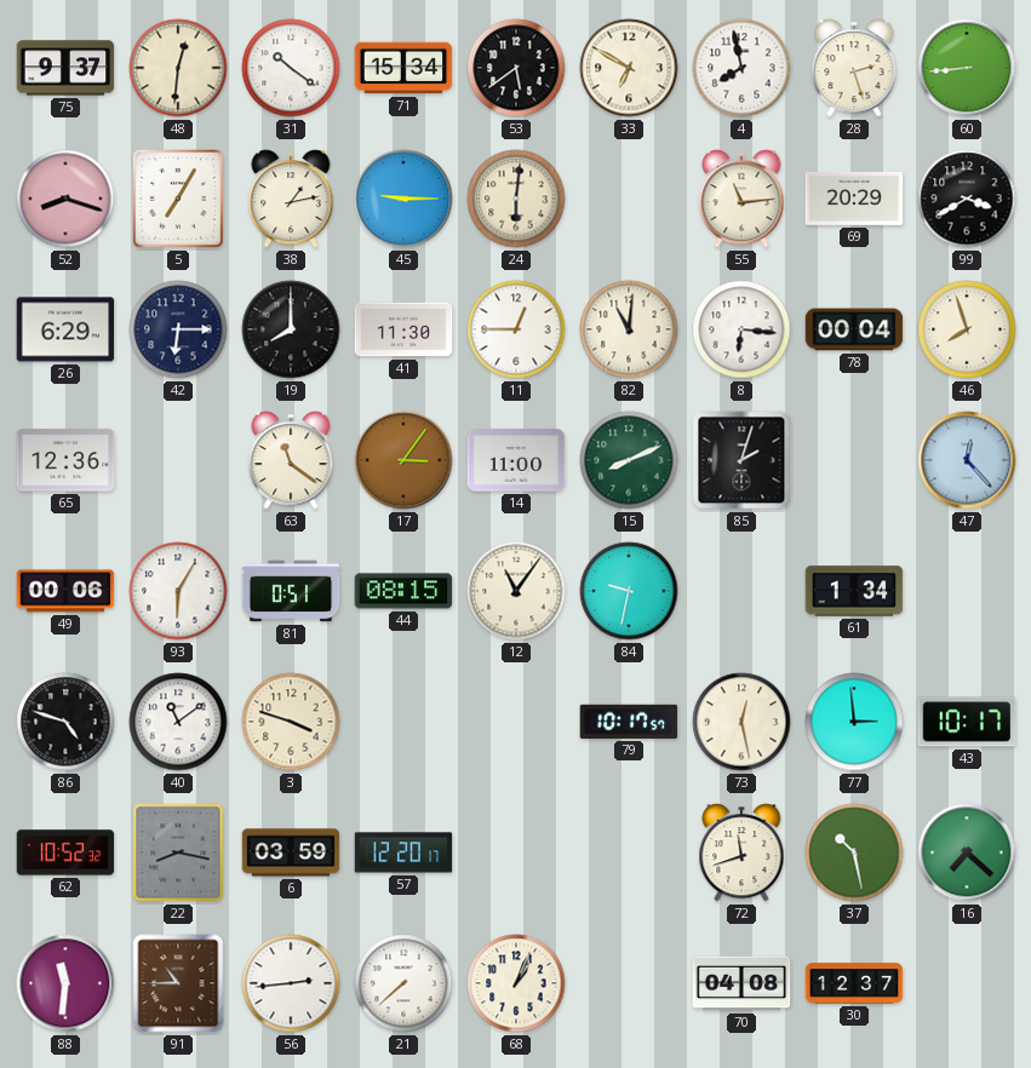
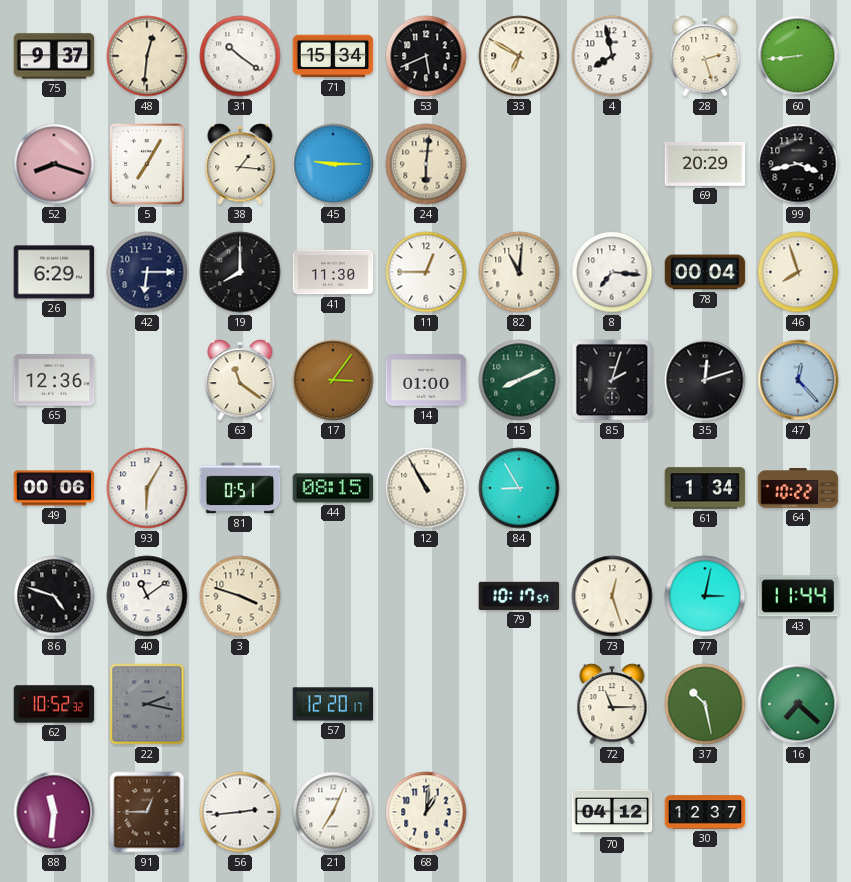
53: 5:39 -> 5:41 (426, 56)
38: 1:13 -> 1:16 (240, 164)
55: 11:14 -> none (741, 199)
99: 3:40 -> 3:43 (798, 164)
8: 6:16 -> 7:16 (612, 272)
14: 11:00 -> 01:00 (426, 380)
35: none -> 12:12 (705, 380)
12: 11:06 -> 10:55 (426, 488)
84: 9:32 -> 8:55 (519, 488)
64: none -> 10:22 (798, 488)
73: 12:28 -> 12:27 (612, 596)
77: 2:59 -> 3:02 (705, 596)
43: 10:17 -> 11:44 (798, 596)
22: 8:17 -> 2:17 (147, 704)
6: 03:59 -> none (291, 852)
72: 11:42 -> 11:15 (612, 704)
91: 10:45 -> 12:45 (147, 812)
21: 7:38 -> 7:04 (333, 812)
68: 1:04 -> 1:01 (426, 812)
70: 04:08 -> 04:12 (612, 812)
